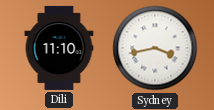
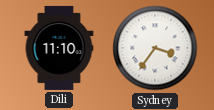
Sydney: 3:43 -> 3:36 (155, 48)
